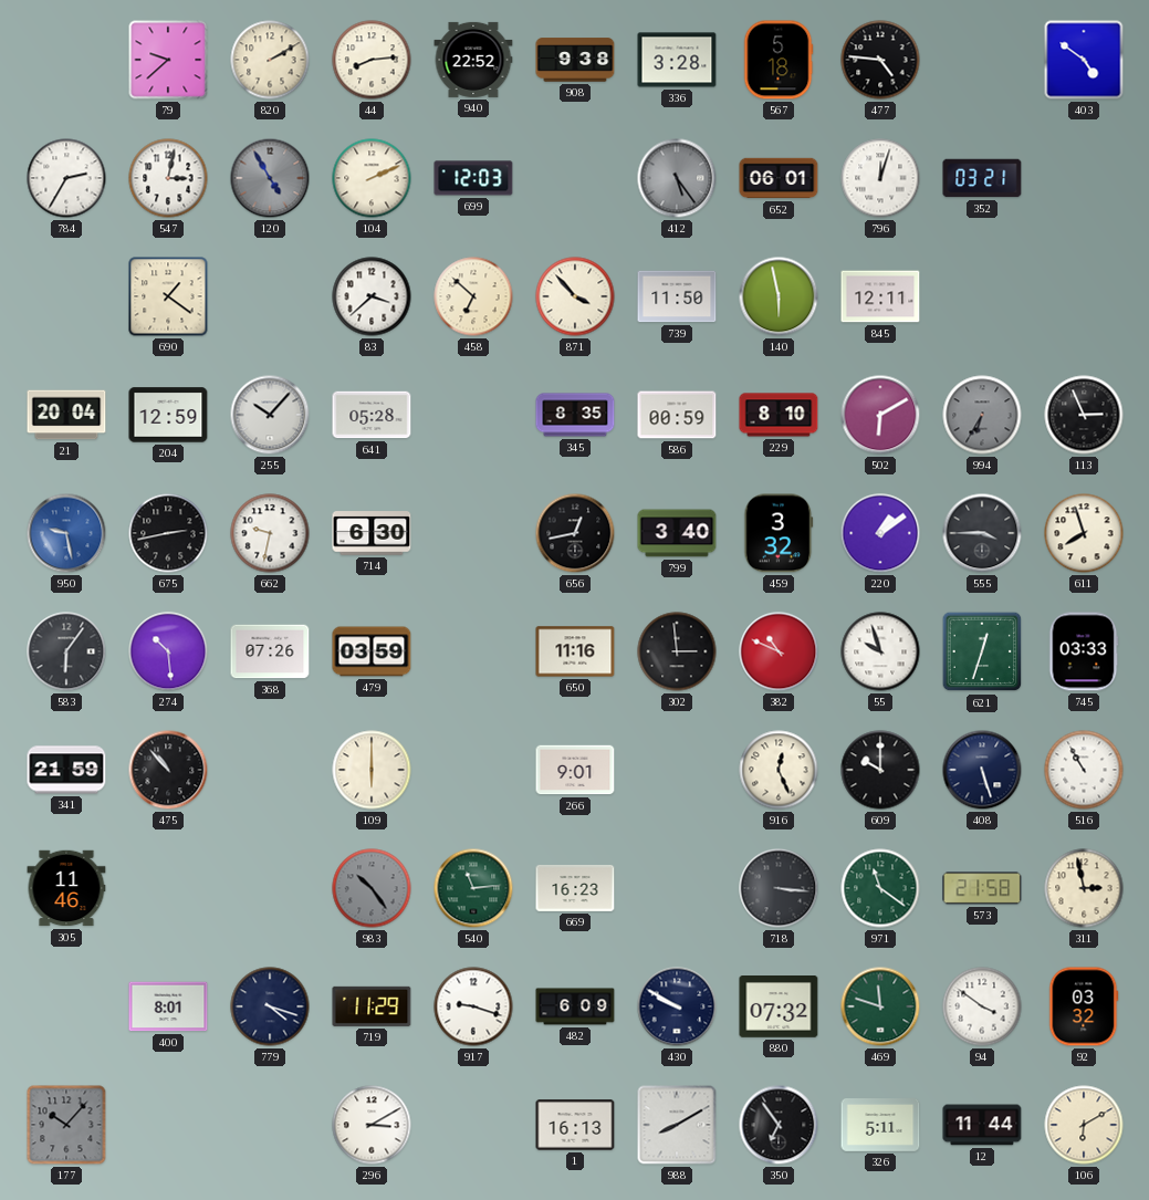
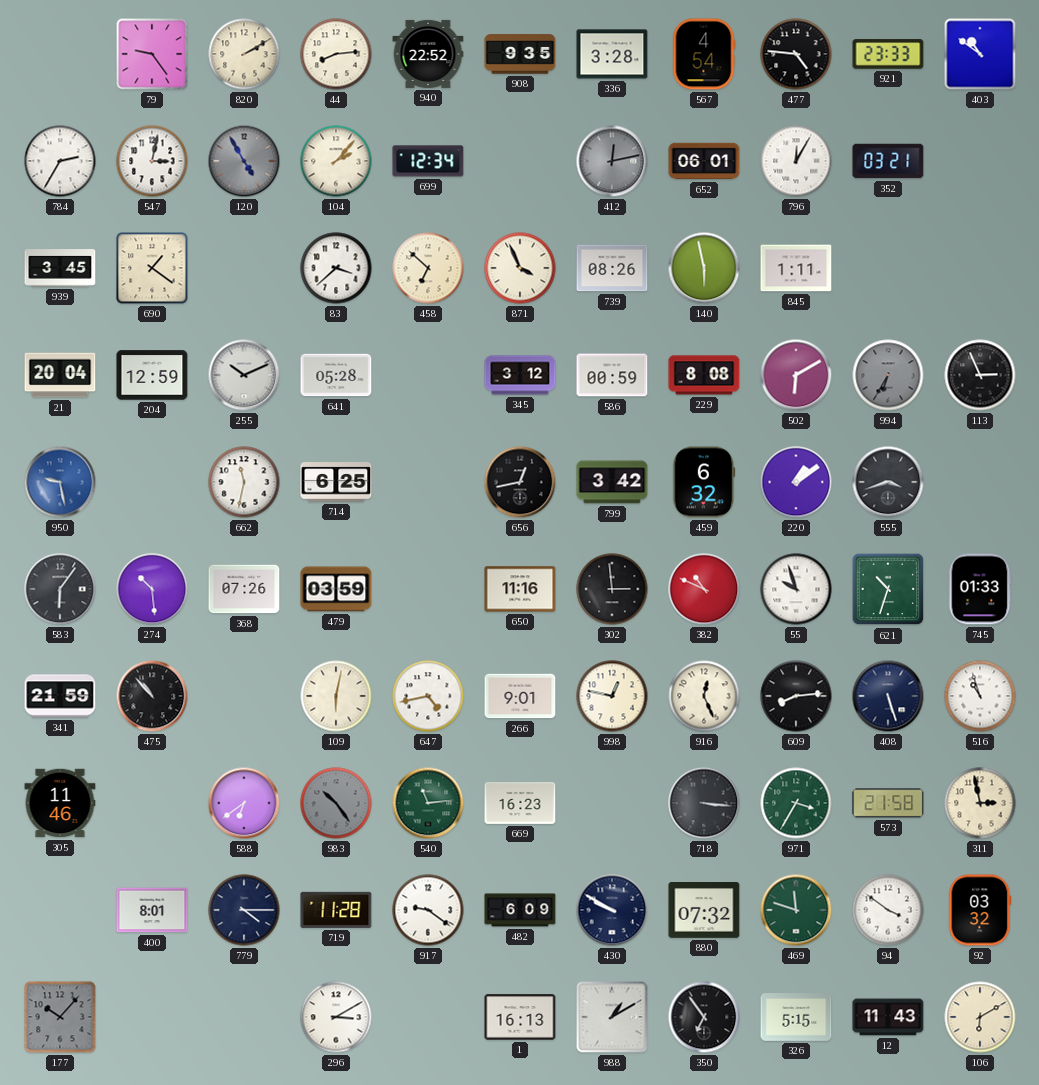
79: 9:38 -> 9:24 (152, 54)
908: 9:38 -> 9:35 (520, 54)
567: 5:18 -> 4:54 (704, 54)
921: none -> 23:33 (888, 54)
403: 4:51 -> 10:51 (980, 54)
104: 2:11 -> 2:07 (336, 161)
699: 12:03 -> 12:34 (428, 161)
412: 5:24 -> 12:13 (612, 161)
796: 12:03 -> 12:05 (796, 161)
939: none -> 3:45 (60, 269)
871: 3:53 -> 3:56 (520, 268)
739: 11:50 -> 08:26 (612, 268)
845: 12:11 -> 1:11 (796, 268)
255: 10:07 -> 10:11 (244, 375)
345: 8:35 -> 3:12 (520, 375)
229: 8:10 -> 8:08 (704, 375)
675: 2:43 -> none (168, 533)
662: 9:32 -> 11:32 (244, 482)
714: 6:30 -> 6:25 (336, 482)
799: 3:40 -> 3:42 (612, 482)
459: 3:32 -> 6:32 (704, 482)
555: 3:45 -> 3:42 (888, 482)
611: 7:57 -> none (1084, 533)
621: 12:33 -> 10:33 (888, 589)
745: 03:33 -> 01:33 (980, 589)
109: 6:00 -> 6:02 (336, 696)
647: none -> 4:43 (428, 696)
998: none -> 12:47 (612, 696)
609: 10:00 -> 8:14 (796, 696)
516: 10:55 -> 10:57 (980, 696)
588: none -> 6:39 (244, 803)
971: 11:21 -> 3:35 (796, 803)
779: 4:18 -> 4:15 (244, 910)
719: 11:29 -> 11:28 (336, 910)
917: 9:18 -> 9:21 (428, 910)
988: 8:10 -> 1:10 (612, 1017)
326: 5:11 -> 5:15 (796, 1018)
12: 11:44 -> 11:43 (888, 1017)
